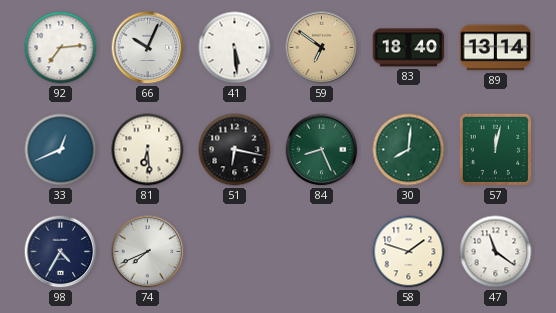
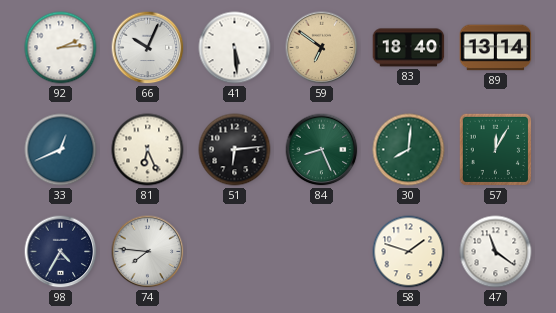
92: 7:14 -> 2:14 (61, 48)
81: 6:29 -> 6:26 (148, 150)
51: 6:17 -> 6:14 (235, 150)
57: 12:02 -> 12:05 (495, 149)
74: 7:41 -> 7:46 (148, 252)
